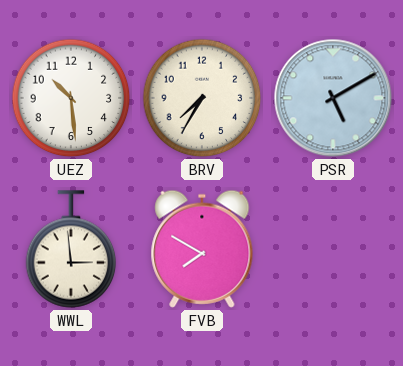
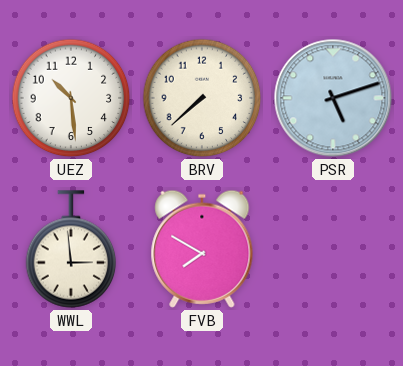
BRV: 7:35 -> 7:38 (202, 98)
PSR: 5:10 -> 5:12 (333, 98)
